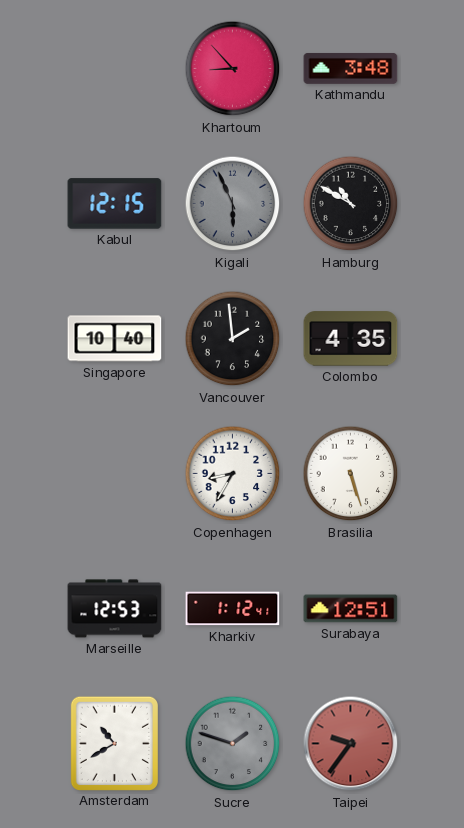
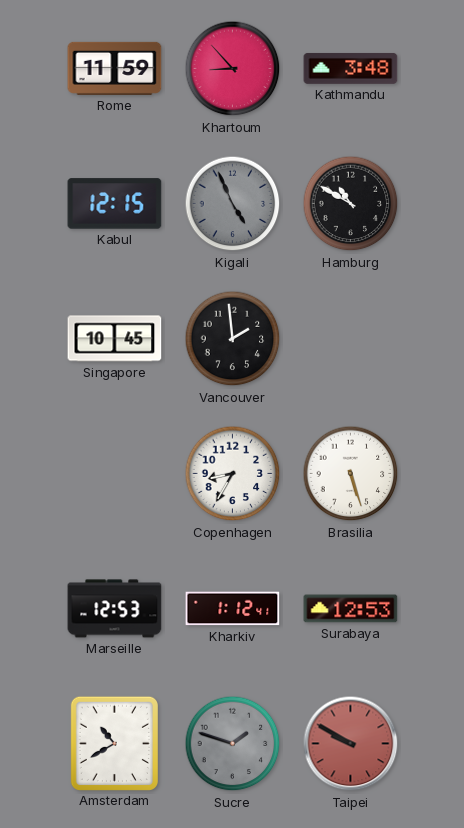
Rome: none -> 11:59 (115, 68)
Kigali: 5:56 -> 4:56 (233, 204)
Singapore: 10:40 -> 10:45 (115, 339)
Colombo: 4:35 -> none (351, 339)
Surabaya: 12:51 -> 12:53 (351, 609)
Taipei: 9:36 -> 9:50 (351, 744)
